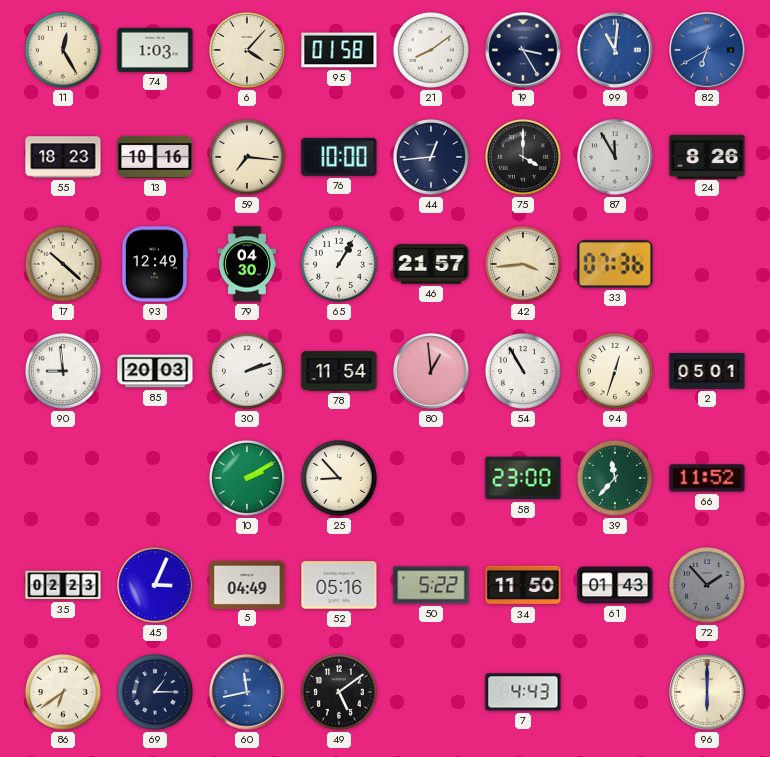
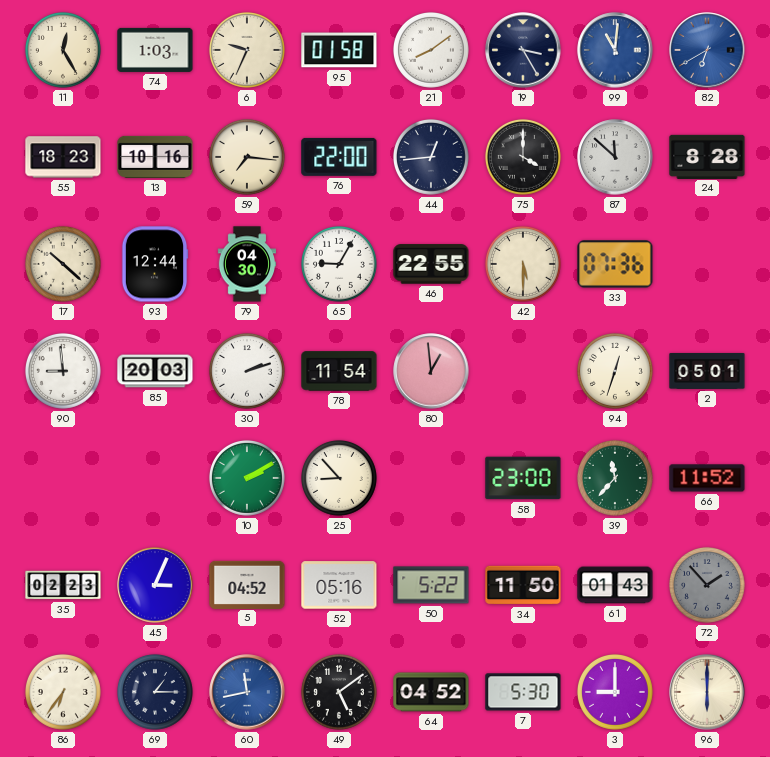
6: 4:07 -> 9:34 (247, 50)
76: 10:00 -> 22:00 (339, 157)
87: 11:55 -> 11:52 (615, 157)
24: 8:26 -> 8:28 (707, 156)
93: 12:49 -> 12:44 (155, 264)
65: 1:05 -> 9:05 (339, 264)
46: 21:57 -> 22:55 (431, 264)
42: 3:44 -> 5:30 (523, 264)
54: 10:55 -> none (523, 371)
5: 04:49 -> 04:52 (247, 584)
86: 6:39 -> 6:36 (63, 692)
64: none -> 04:52 (431, 692)
7: 4:43 -> 5:30 (523, 692)
3: none -> 9:00 (615, 692)
